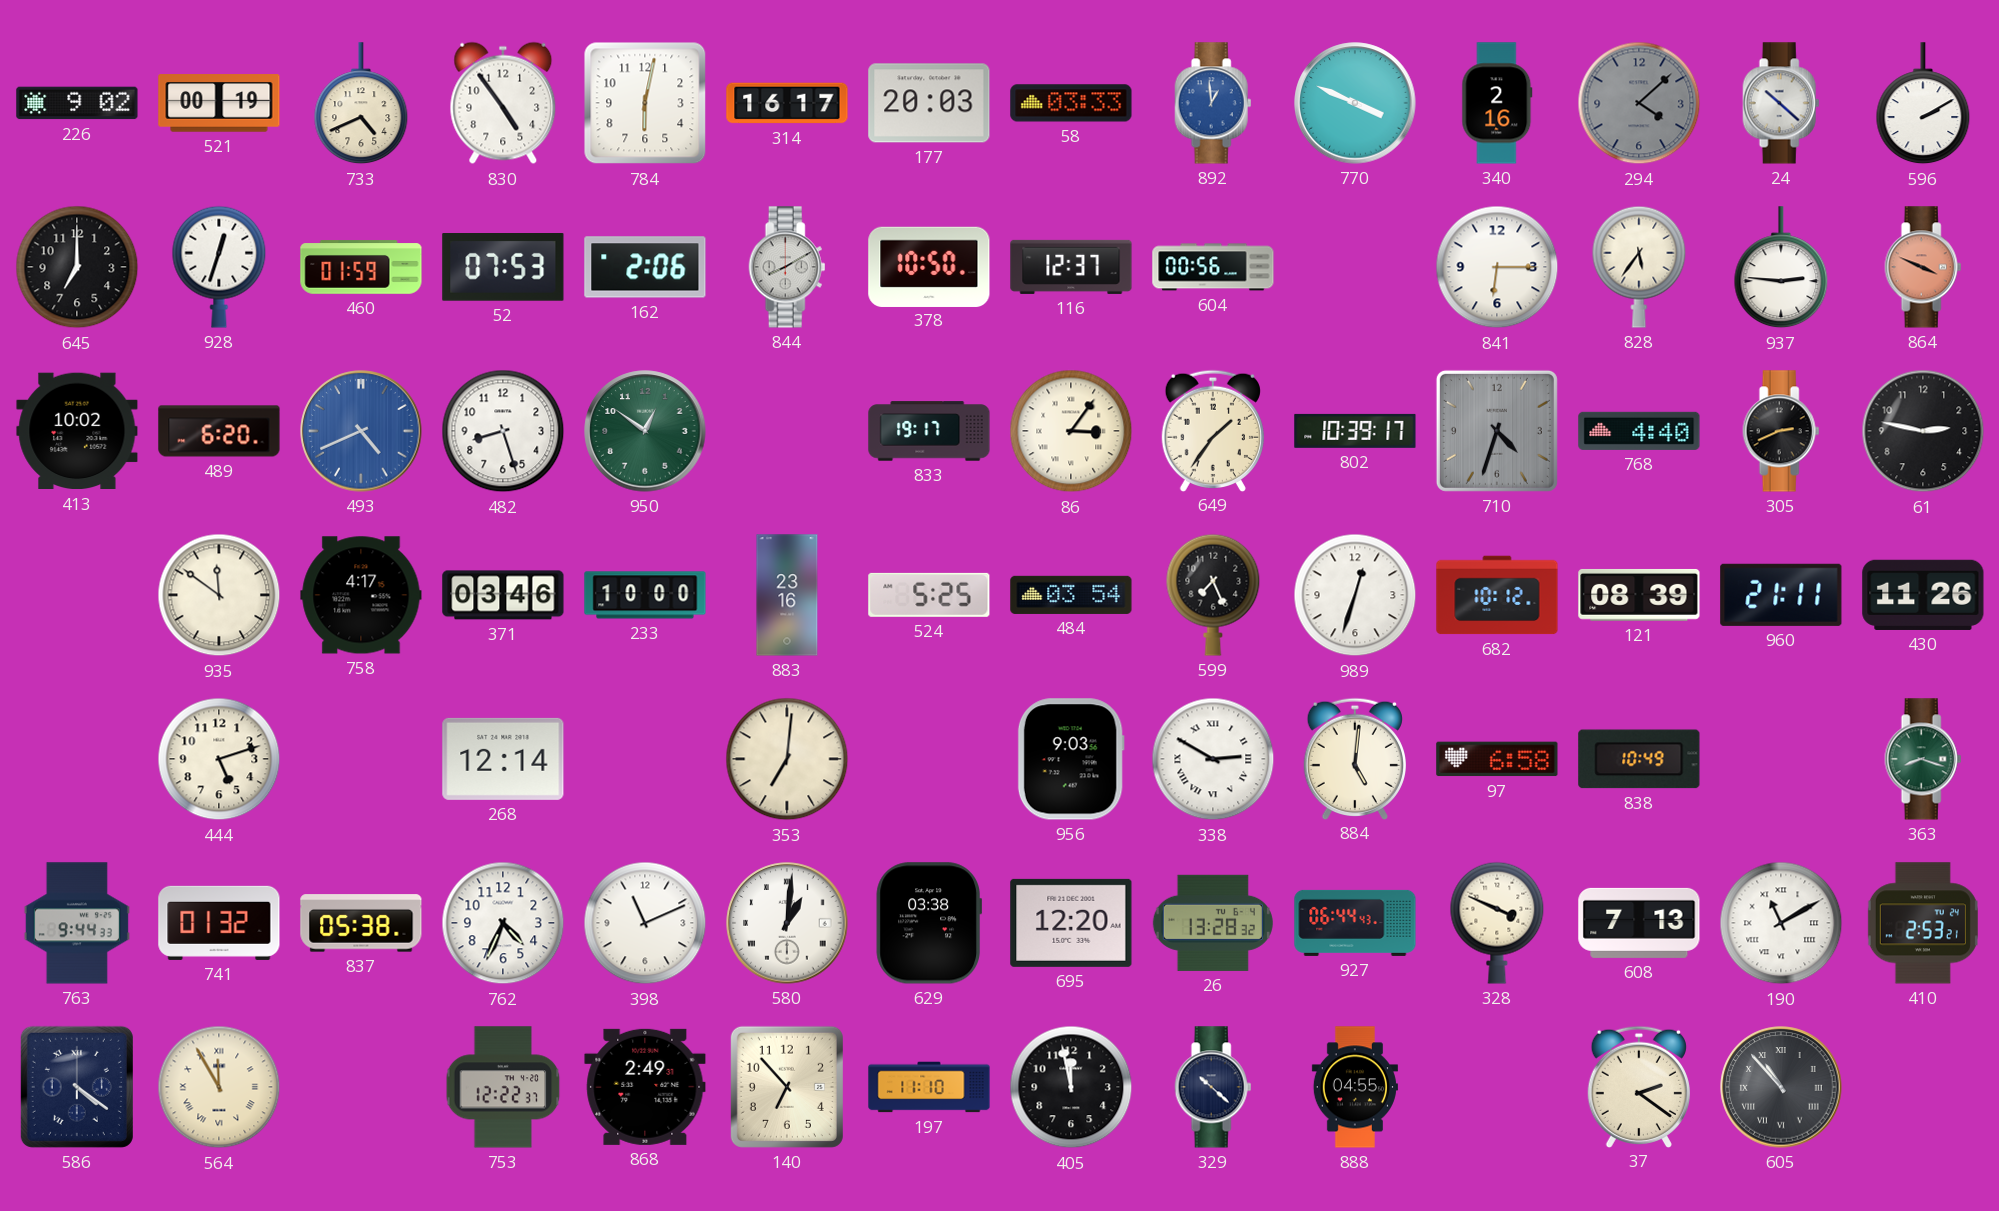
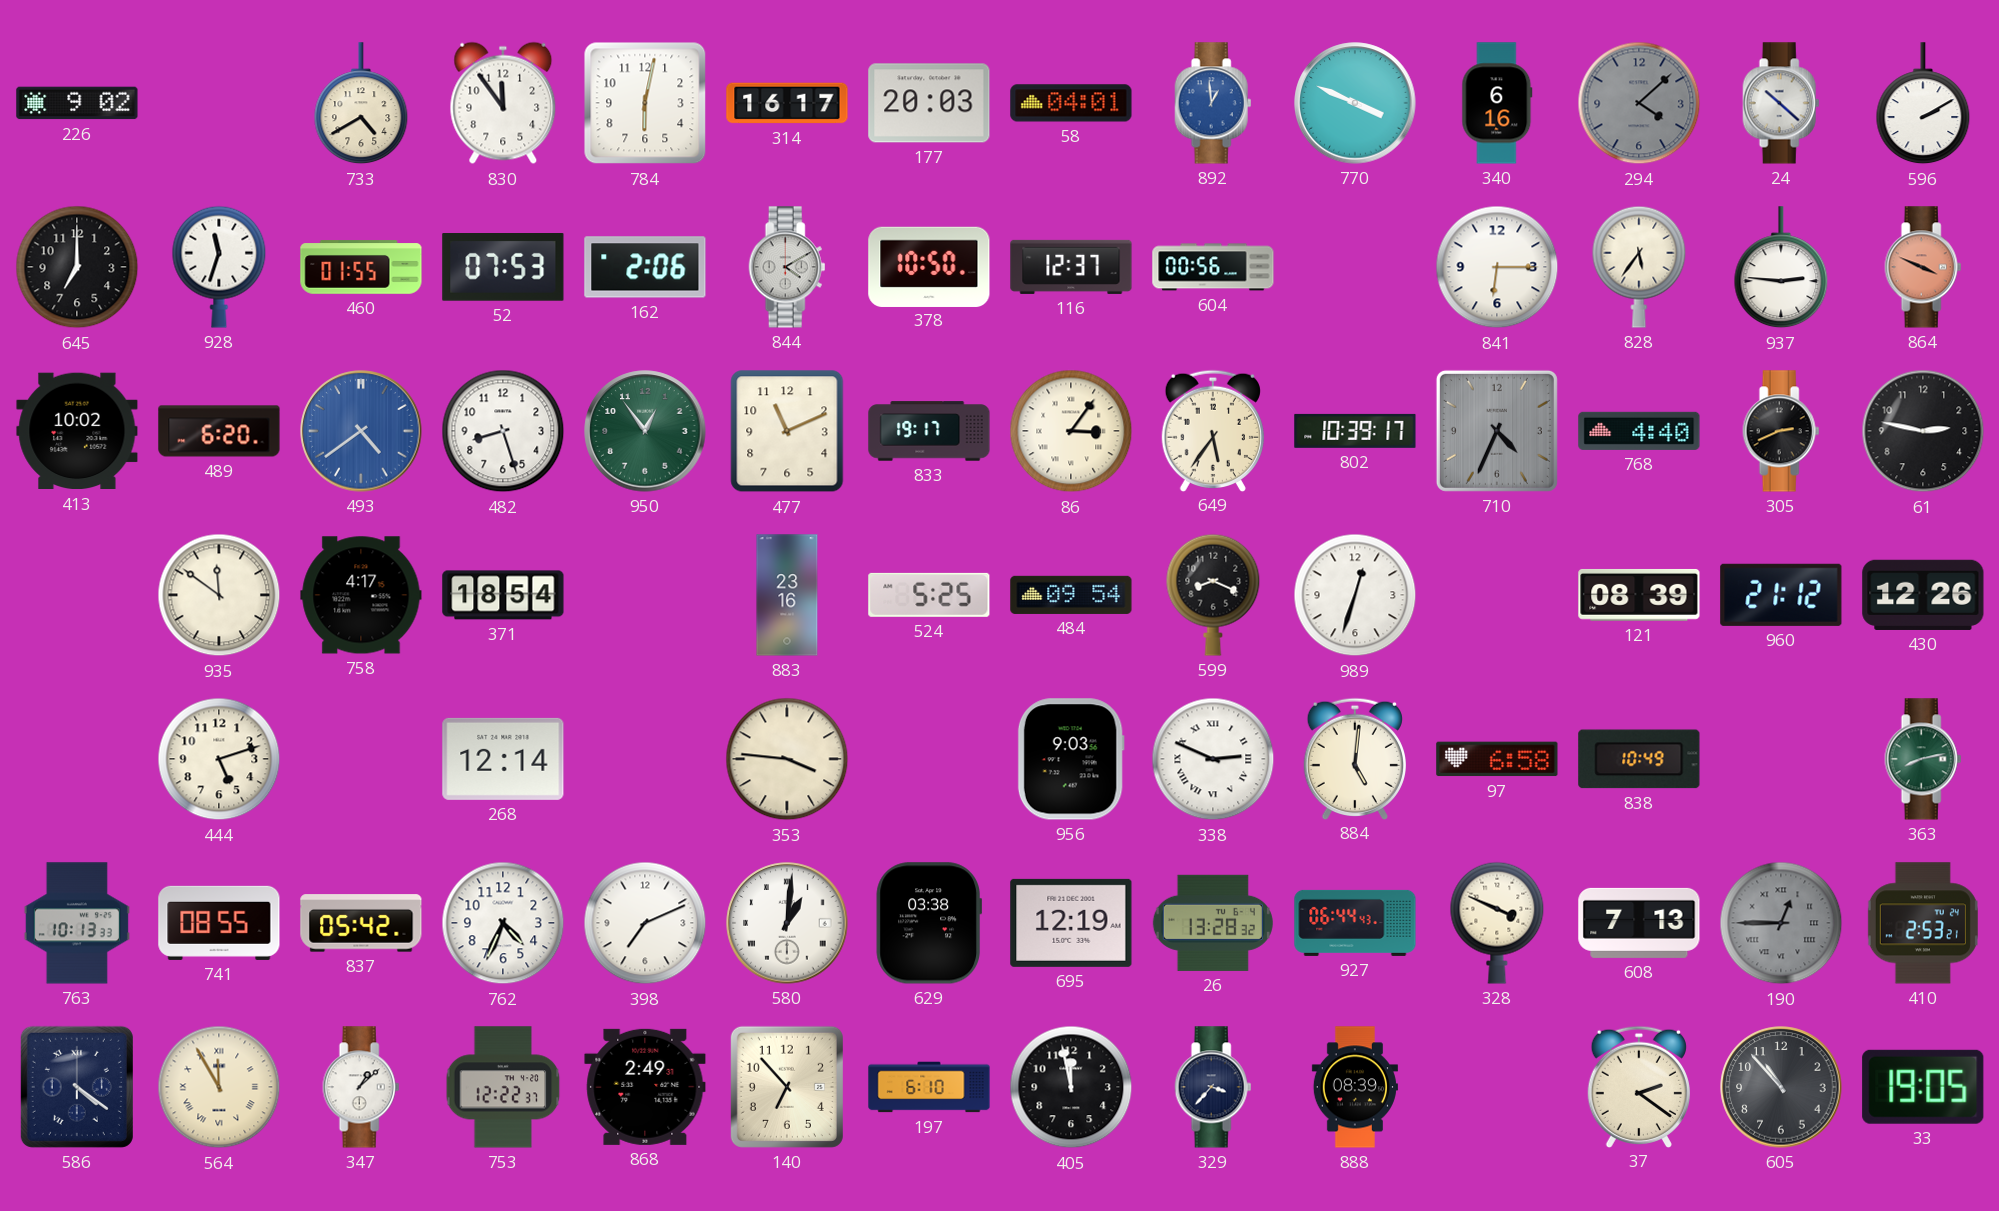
521: 00:19 -> none (219, 103)
733: 4:41 -> 4:40 (361, 104)
830: 4:54 -> 11:54 (503, 103)
58: 03:33 -> 04:01 (1071, 103)
340: 2:16 -> 6:16 (1497, 103)
928: 12:33 -> 11:33 (219, 267)
460: 01:59 -> 01:55 (361, 267)
844: 8:10 -> 4:10 (787, 267)
493: 4:41 -> 4:39 (361, 431)
950: 12:51 -> 12:54 (645, 431)
477: none -> 11:11 (787, 431)
649: 1:36 -> 5:36 (1212, 430)
710: 4:33 -> 4:34 (1497, 431)
371: 03:46 -> 18:54 (503, 595)
233: 10:00 -> none (645, 595)
484: 03:54 -> 09:54 (1071, 595)
599: 7:26 -> 8:19 (1213, 595)
682: 10:12 -> none (1497, 595)
960: 21:11 -> 21:12 (1781, 595)
430: 11:26 -> 12:26 (1923, 595)
353: 7:01 -> 3:46 (787, 759)
338: 2:50 -> 2:49 (1213, 759)
363: 8:18 -> 8:13 (1923, 759)
763: 9:44 -> 10:13 (77, 923)
741: 01:32 -> 08:55 (219, 923)
837: 05:38 -> 05:42 (361, 923)
398: 11:11 -> 7:11 (645, 923)
695: 12:20 -> 12:19 (1071, 923)
190: 11:10 -> 12:45 (1781, 923)
190 dial: white -> grey (1781, 923)
347: none -> 1:08 (361, 1087)
197: 11:10 -> 6:10 (929, 1087)
329: 10:22 -> 3:37 (1213, 1087)
888: 04:55 -> 08:39 (1355, 1087)
605 numerals: Roman -> Arabic (1781, 1087)
33: none -> 19:05 (1923, 1087)
